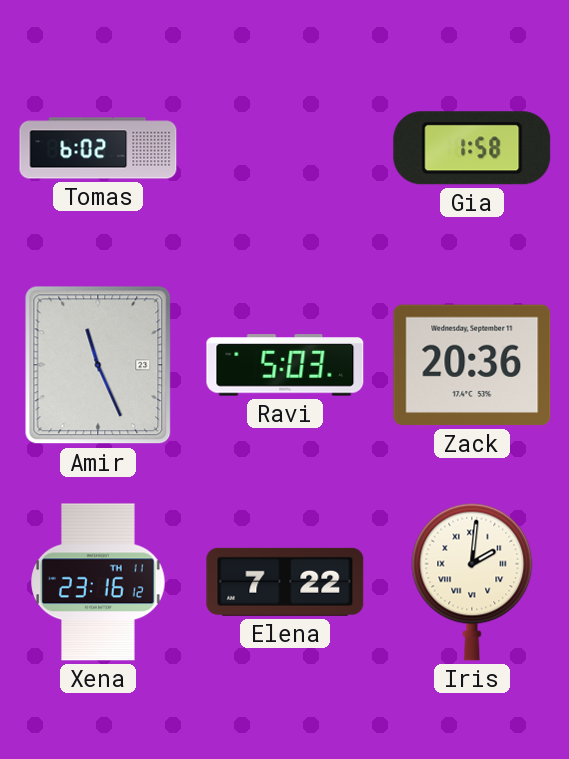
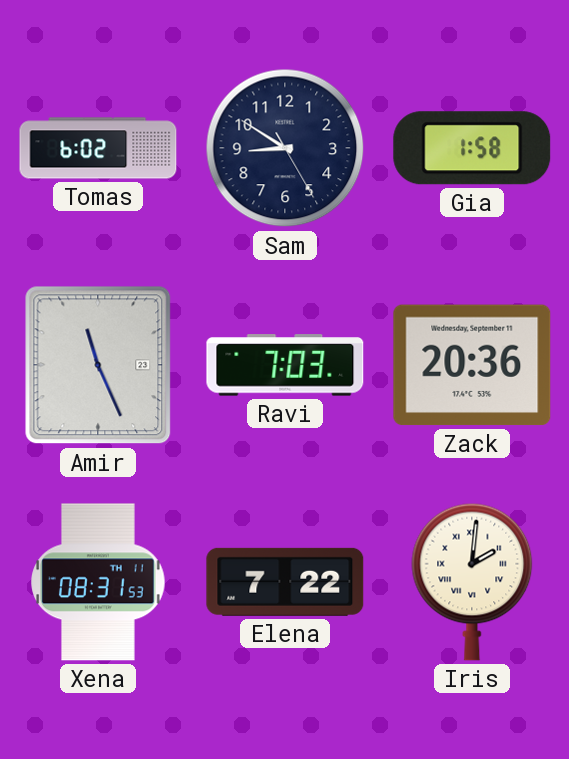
Sam: none -> 8:50 (285, 148)
Ravi: 5:03 -> 7:03 (285, 365)
Xena: 23:16 -> 08:31 (98, 582)
